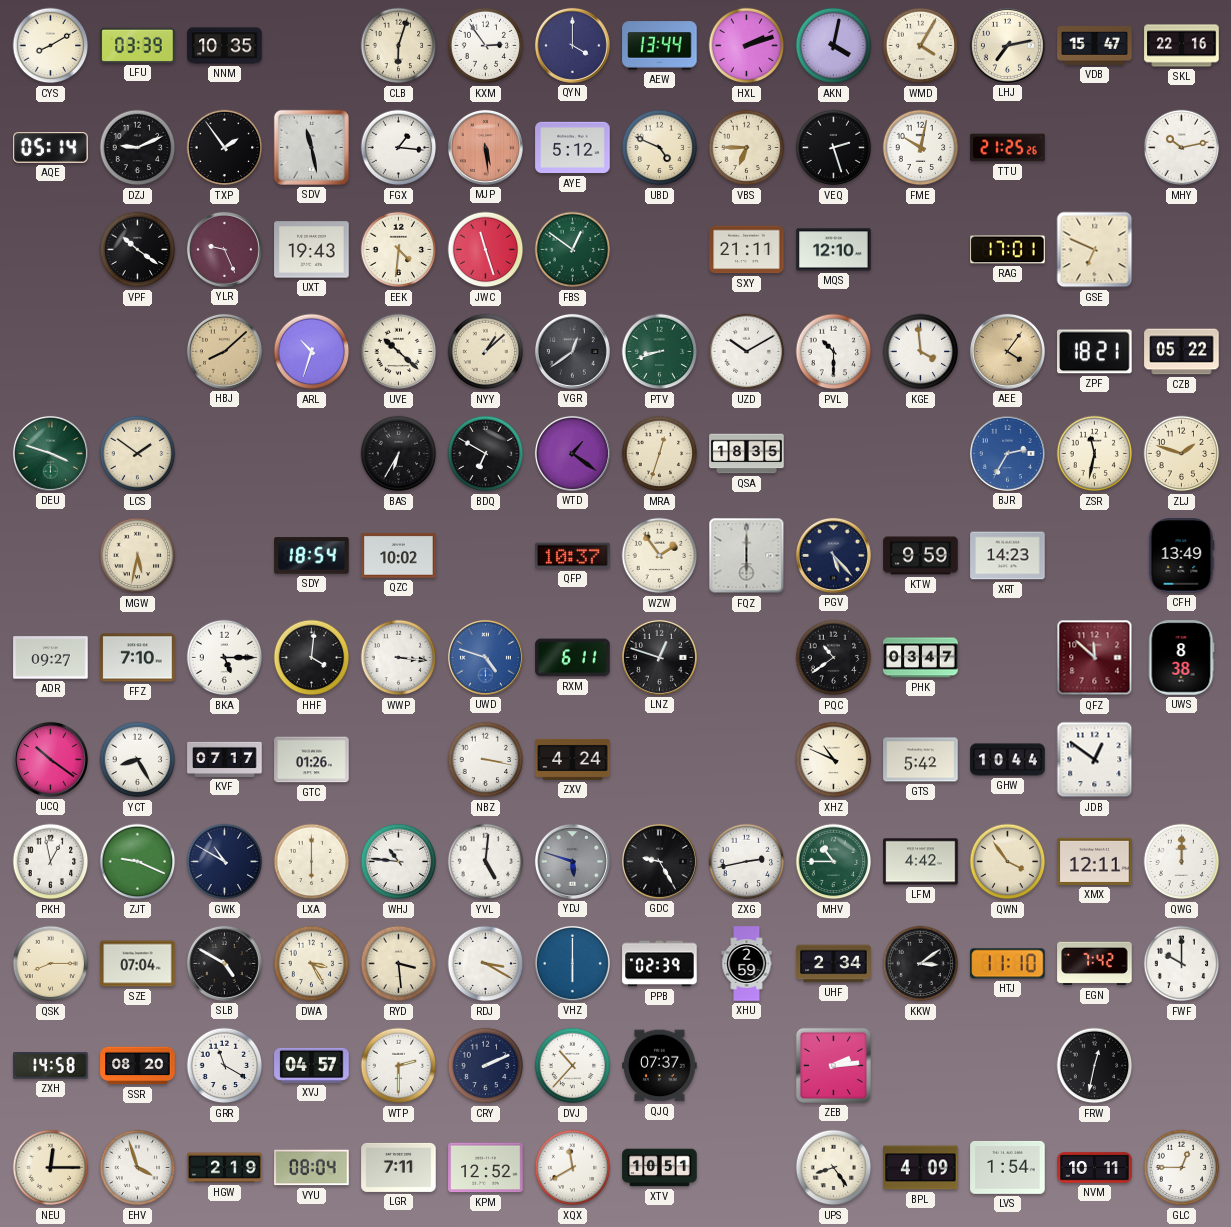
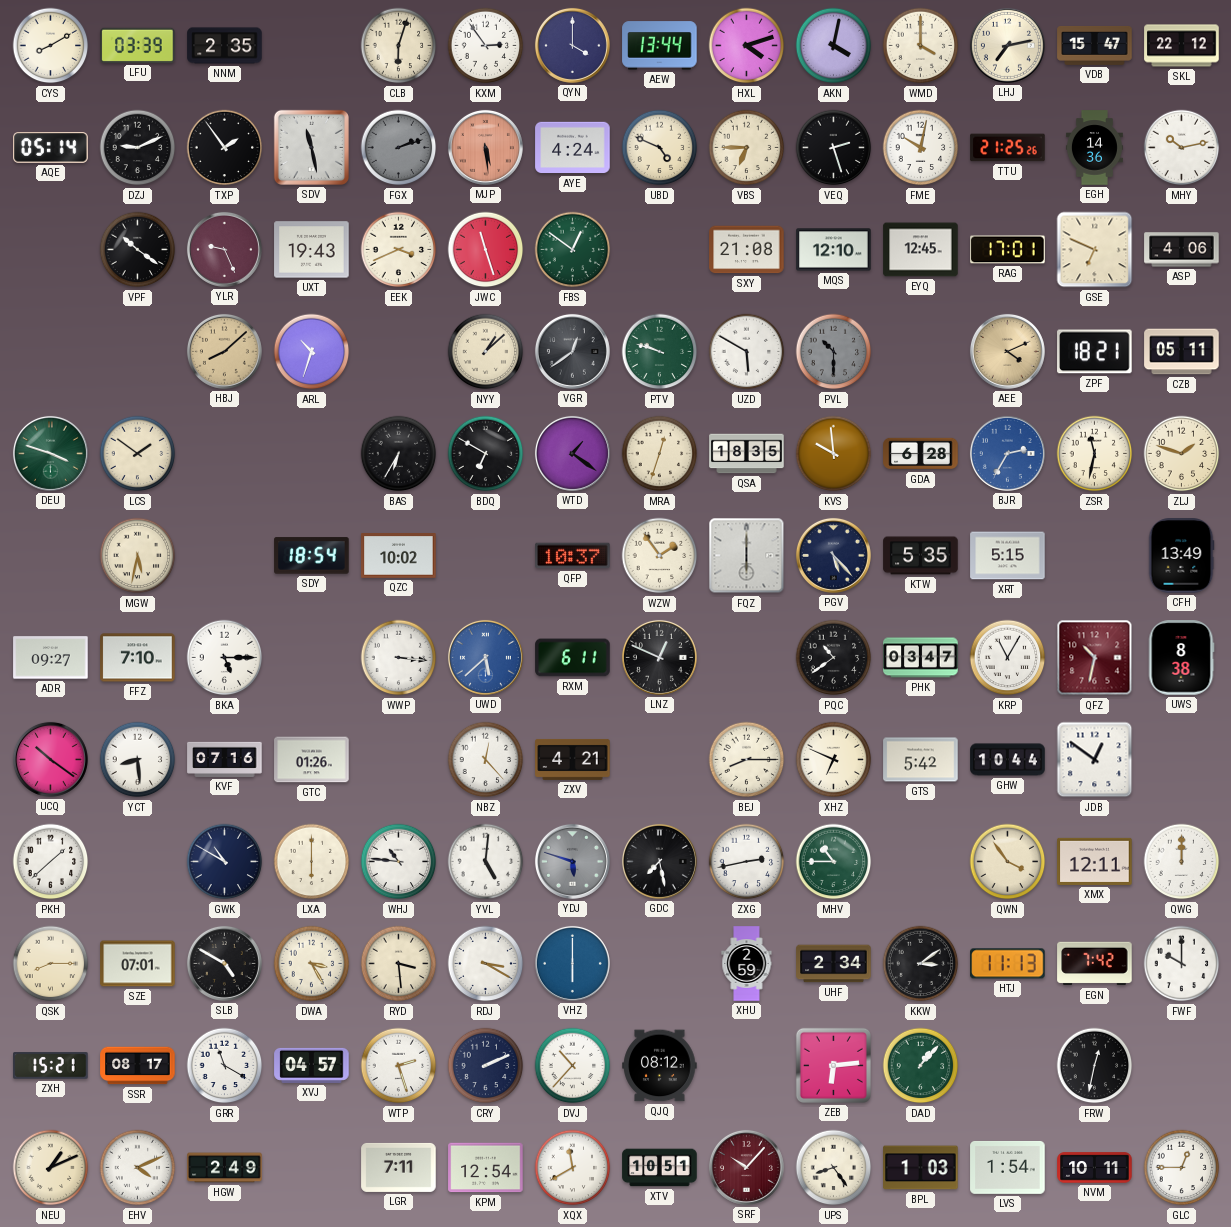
NNM: 10:35 -> 2:35 (225, 46)
HXL: 2:12 -> 4:12 (747, 46)
WMD: 4:05 -> 4:00 (921, 46)
SKL: 22:16 -> 22:12 (1182, 46)
FGX: 1:16 -> 2:12 (399, 148)
FGX dial: white -> grey (399, 148)
AYE: 5:12 -> 4:24 (573, 148)
EGH: none -> 14:36 (1094, 148)
EEK: 4:31 -> 3:41 (399, 250)
SXY: 21:11 -> 21:08 (747, 250)
EYQ: none -> 12:45 (921, 250)
ASP: none -> 4:06 (1182, 250)
UVE: 10:22 -> none (399, 352)
PTV: 8:42 -> 9:48 (660, 352)
UZD: 10:10 -> 5:50 (747, 352)
PVL dial: white -> grey (834, 352)
KGE: 3:59 -> none (921, 352)
AEE: 4:06 -> 4:11 (1007, 351)
CZB: 05:22 -> 05:11 (1182, 352)
KVS: none -> 9:59 (834, 454)
GDA: none -> 6:28 (921, 454)
KTW: 9:59 -> 5:35 (921, 556)
XRT: 14:23 -> 5:15 (1008, 556)
HHF: 4:01 -> none (312, 658)
UWD: 4:48 -> 5:38 (485, 657)
LNZ: 12:48 -> 12:49 (659, 657)
KRP: none -> 11:05 (1008, 658)
QFZ: 11:52 -> 10:32 (1095, 658)
YCT: 8:25 -> 8:29 (138, 760)
KVF: 07:17 -> 07:16 (225, 759)
NBZ: 3:17 -> 12:23 (486, 760)
ZXV: 4:24 -> 4:21 (573, 759)
BEJ: none -> 8:15 (747, 760)
XHZ: 10:49 -> 6:49 (834, 760)
PKH: 12:58 -> 1:38 (51, 862)
ZJT: 9:19 -> none (138, 862)
GDC: 9:25 -> 7:28 (659, 861)
LFM: 4:42 -> none (921, 862)
SZE: 07:04 -> 07:01 (138, 964)
PPB: 02:39 -> none (660, 964)
HTJ: 11:10 -> 11:13 (1008, 964)
ZXH: 14:58 -> 15:21 (51, 1066)
SSR: 08:20 -> 08:17 (138, 1066)
WTP: 2:30 -> 2:27 (399, 1066)
QJQ: 07:37 -> 08:12 (660, 1066)
ZEB: 2:14 -> 6:14 (833, 1065)
DAD: none -> 1:07 (921, 1066)
NEU: 12:15 -> 1:11 (51, 1168)
EHV: 3:57 -> 4:11 (138, 1168)
HGW: 2:19 -> 2:49 (225, 1168)
VYU: 08:04 -> none (312, 1168)
KPM: 12:52 -> 12:54 (486, 1168)
SRF: none -> 10:07 (746, 1167)
BPL: 4:09 -> 1:03 (921, 1168)
